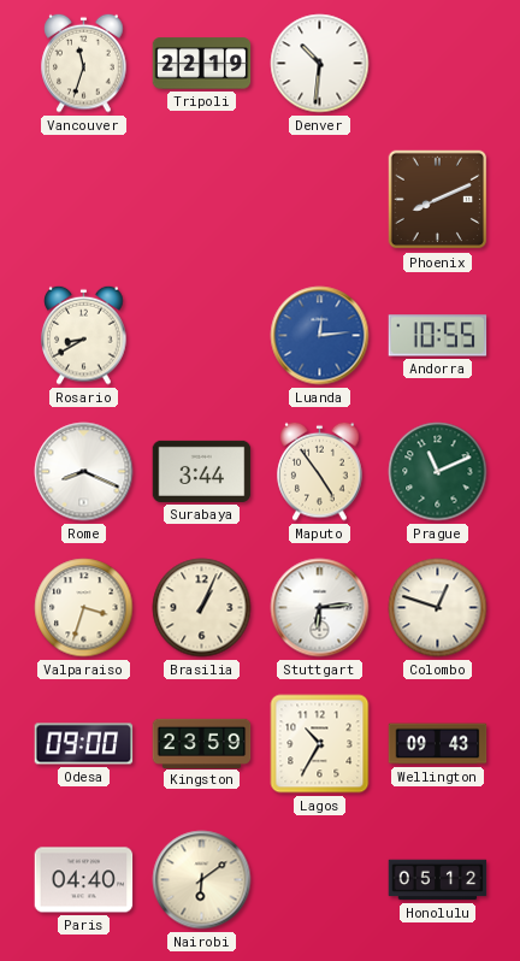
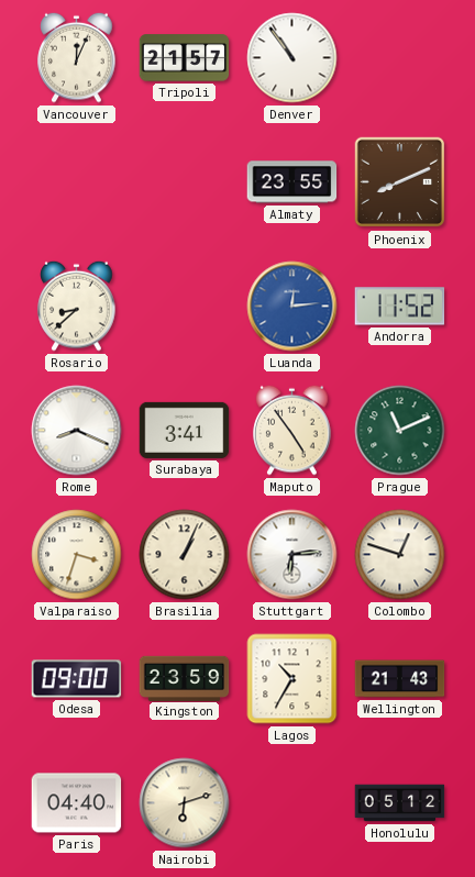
Vancouver: 11:33 -> 12:04 (77, 57)
Tripoli: 22:19 -> 21:57 (185, 58)
Denver: 10:31 -> 10:54 (292, 58)
Almaty: none -> 23:55 (292, 182)
Rosario: 8:40 -> 8:38 (77, 306)
Andorra: 10:55 -> 11:52 (400, 307)
Surabaya: 3:44 -> 3:41 (185, 430)
Wellington: 09:43 -> 21:43 (400, 679)
Nairobi: 6:09 -> 6:12 (185, 803)
